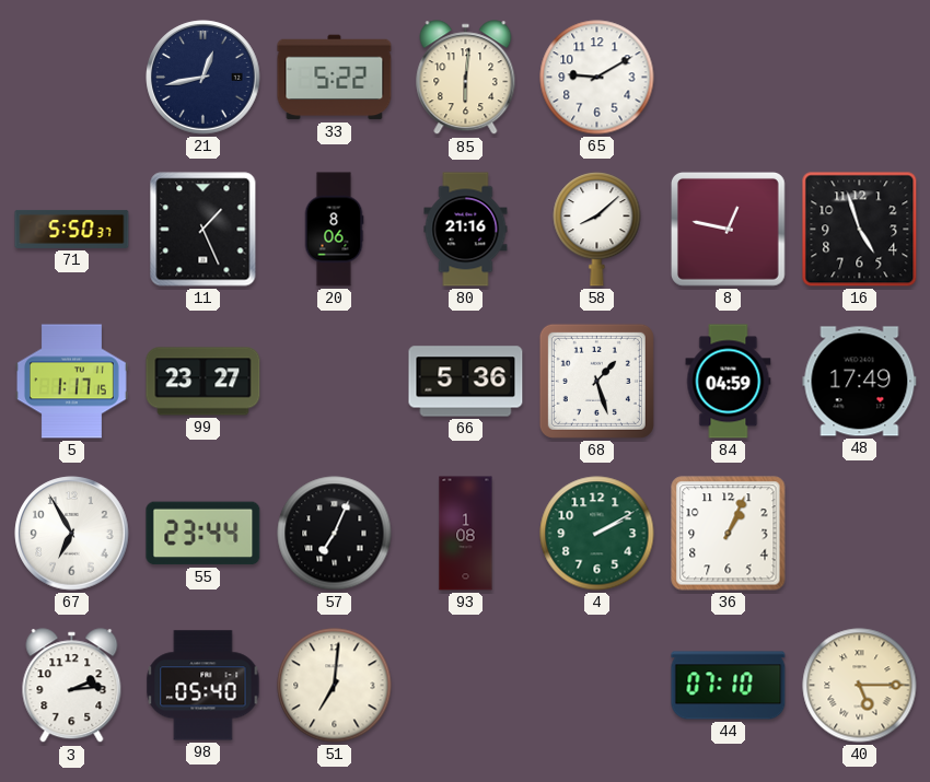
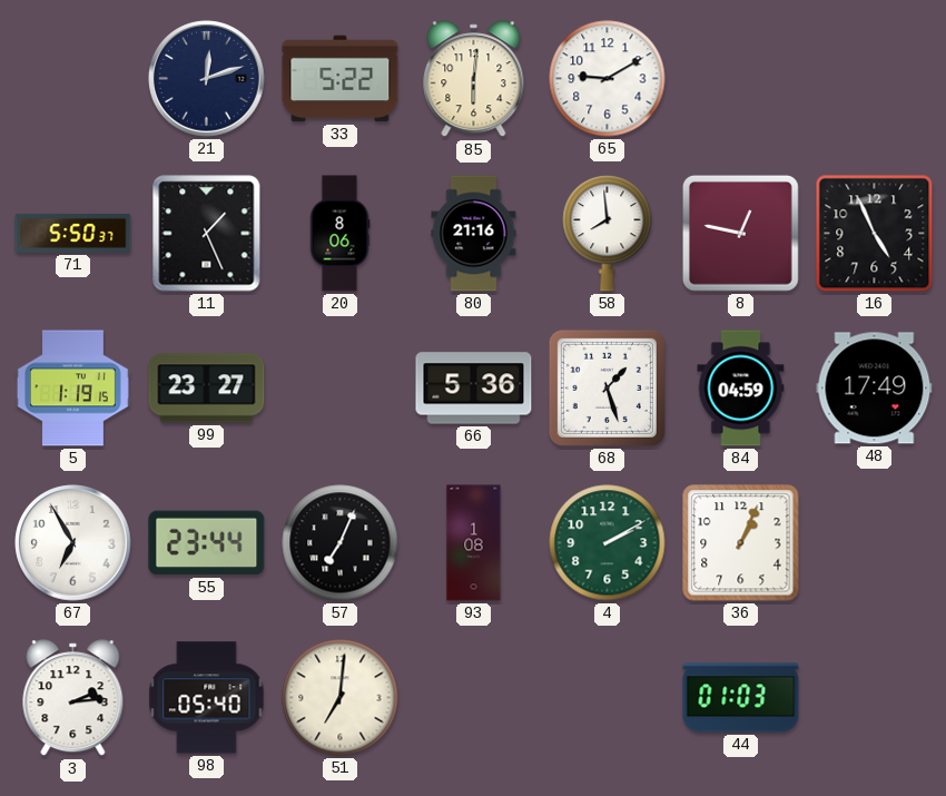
21: 12:43 -> 12:12 (207, 79)
58: 8:08 -> 7:59 (608, 234)
16: 4:57 -> 4:56 (875, 234)
5: 1:17 -> 1:19 (72, 389)
44: 07:10 -> 01:03 (741, 698)
40: 5:15 -> none (860, 686)
